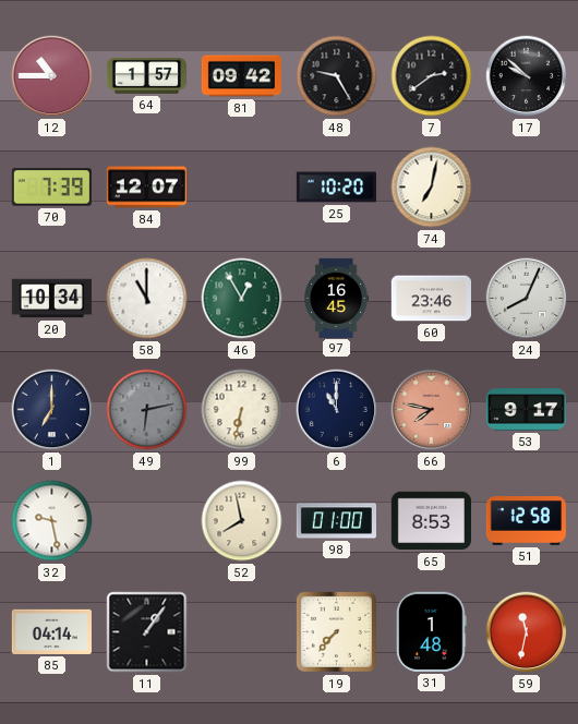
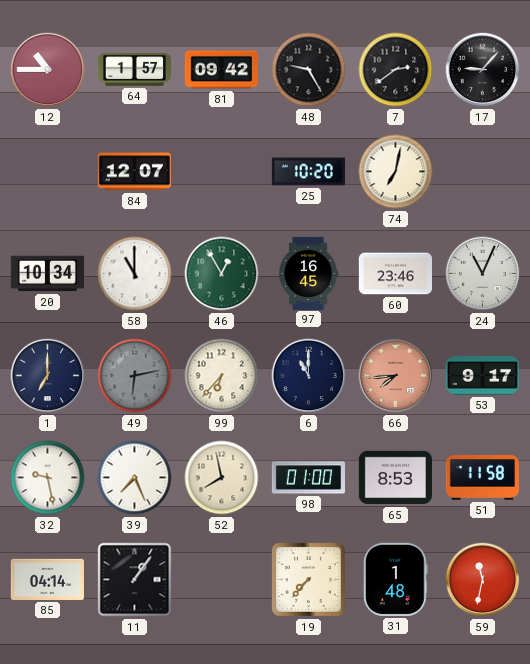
17: 9:52 -> 9:07 (483, 70)
70: 7:39 -> none (51, 188)
24: 8:04 -> 11:04 (483, 274)
99: 6:32 -> 6:37 (222, 376)
66: 7:47 -> 7:44 (396, 376)
39: none -> 7:26 (135, 478)
51: 12:58 -> 11:58 (482, 478)
